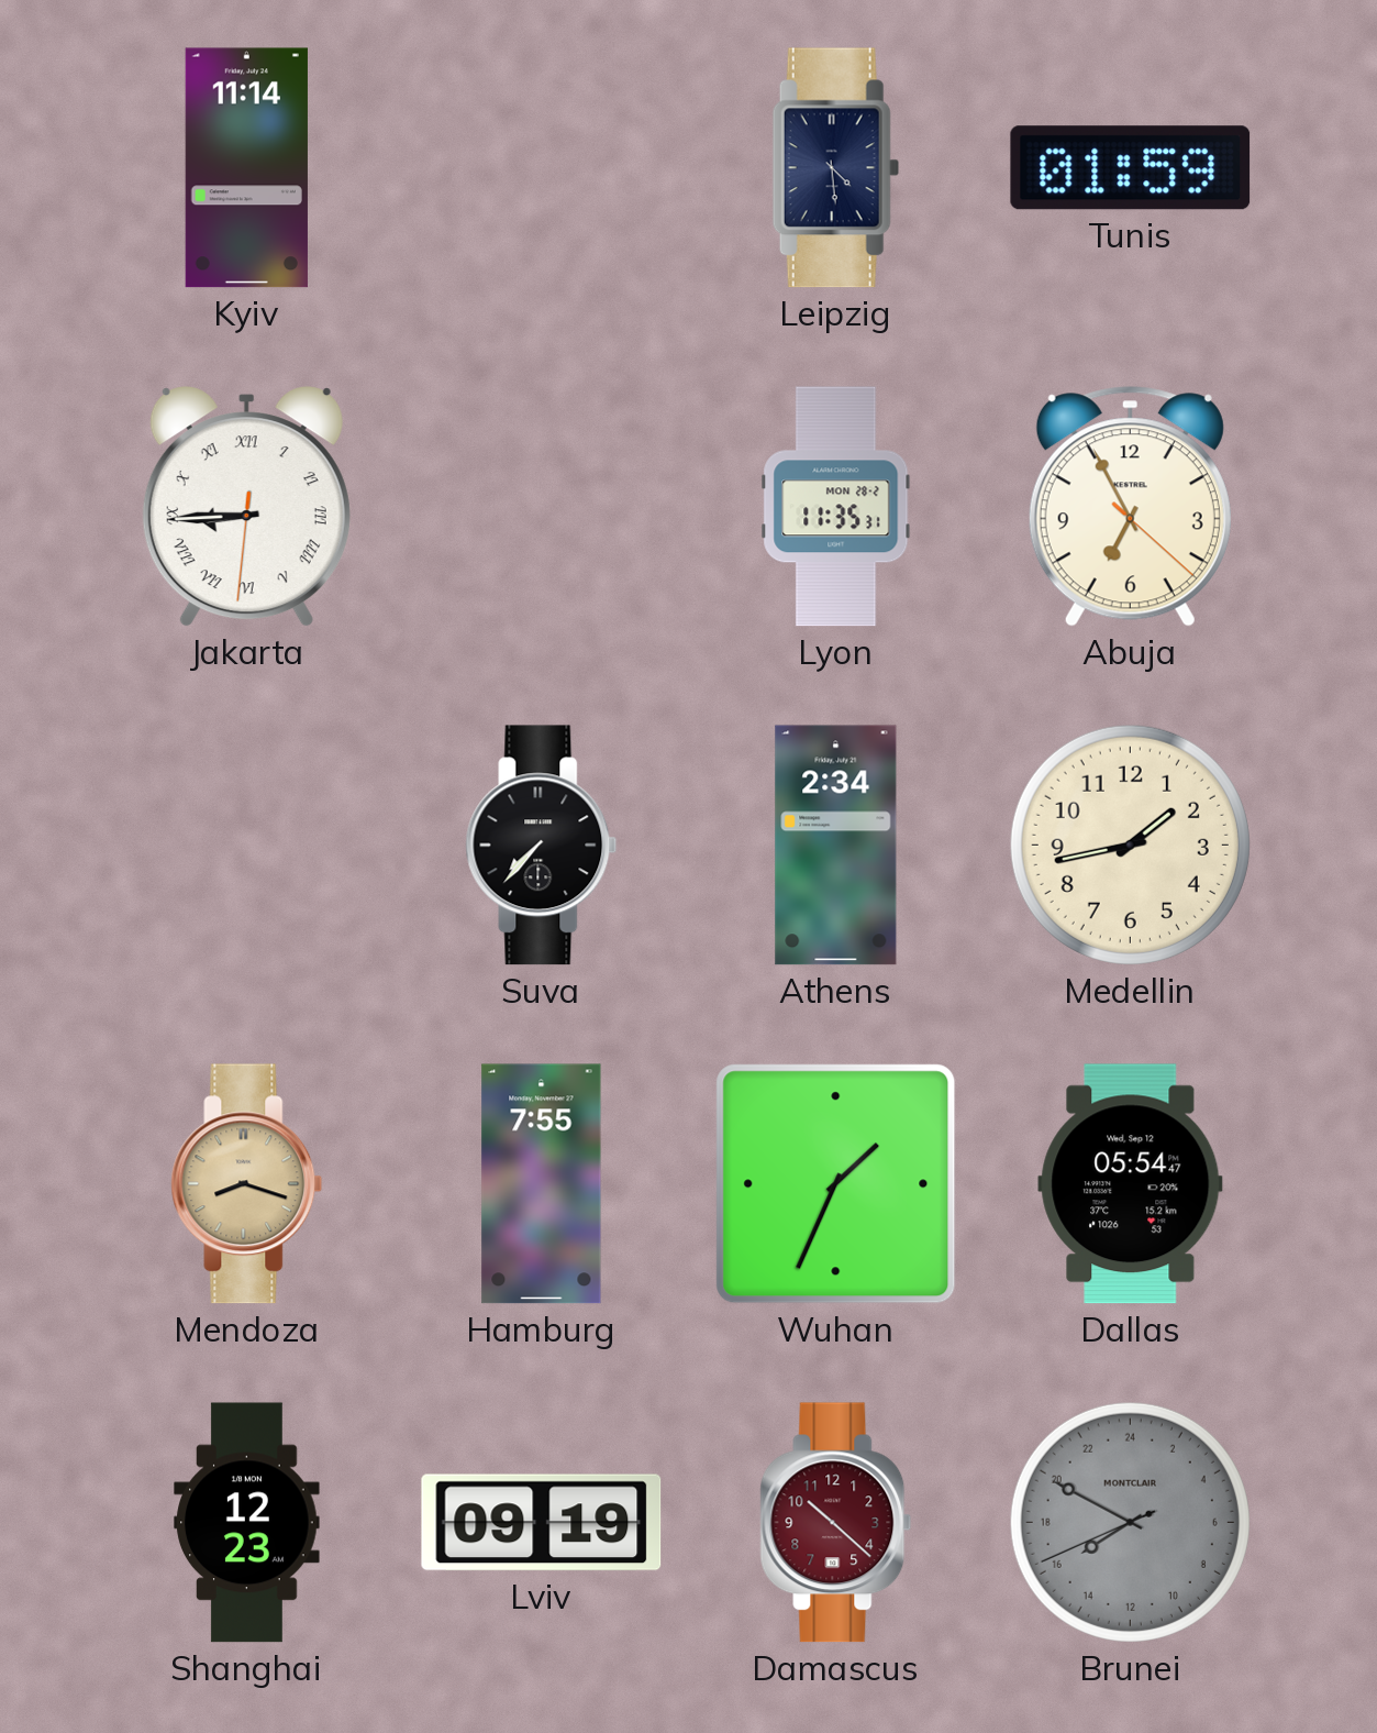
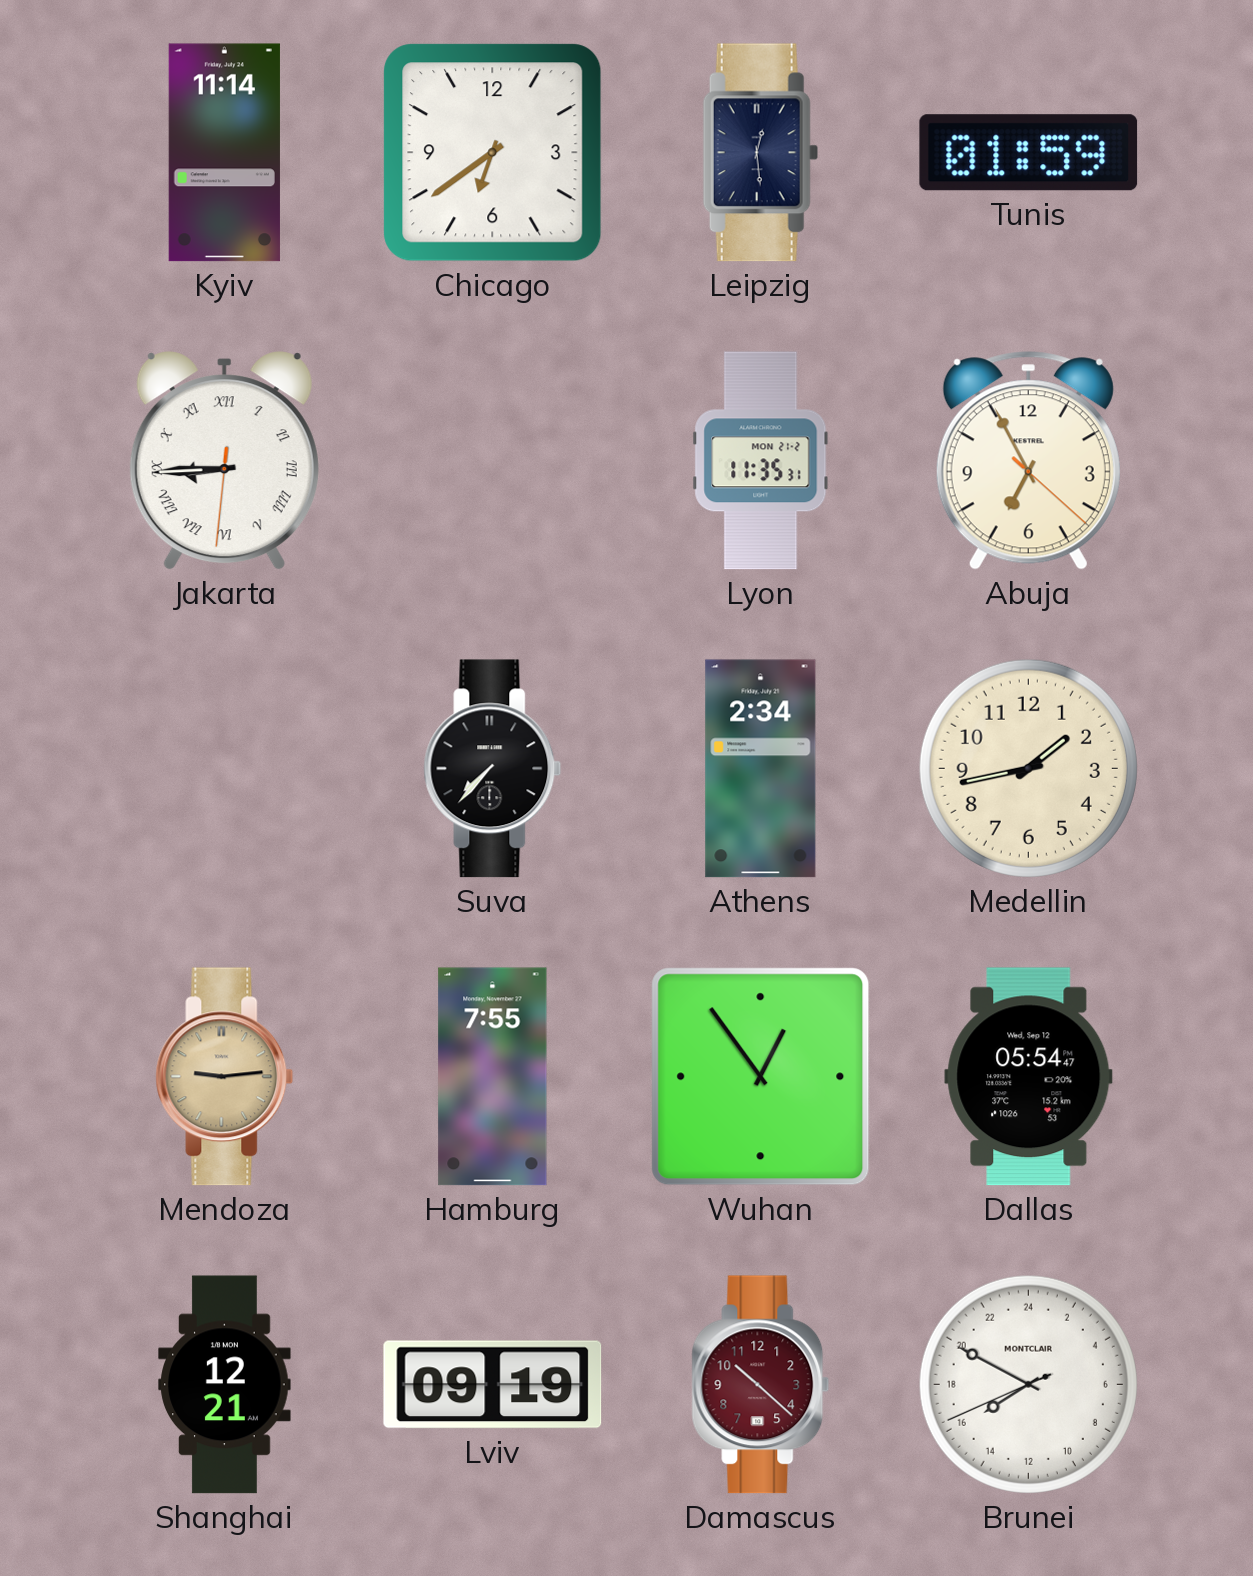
Chicago: none -> 6:39 (493, 153)
Leipzig: 4:29 -> 12:29 (760, 153)
Lyon date: MON 28-2 -> MON 21-2 (761, 461)
Mendoza: 8:18 -> 9:14 (225, 1077)
Wuhan: 1:34 -> 12:54 (761, 1077)
Shanghai: 12:23 -> 12:21 (225, 1385)
Brunei dial: grey -> white (1028, 1384)
